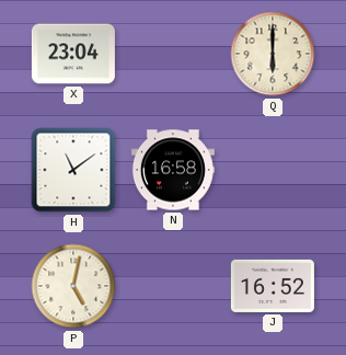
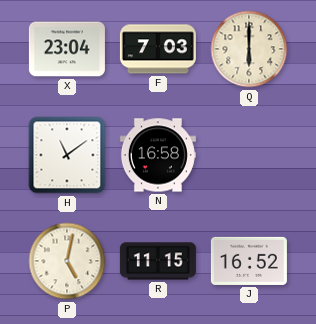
F: none -> 7:03 (158, 49)
R: none -> 11:15 (158, 261)
